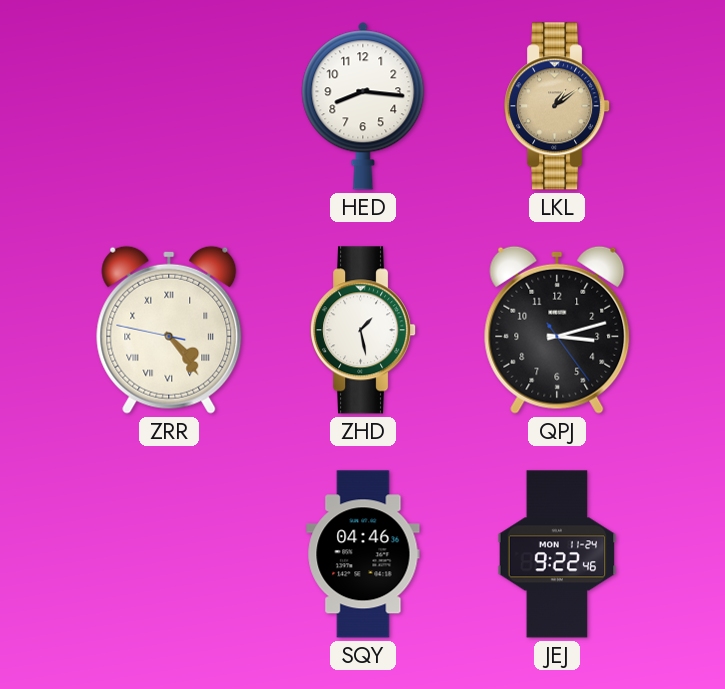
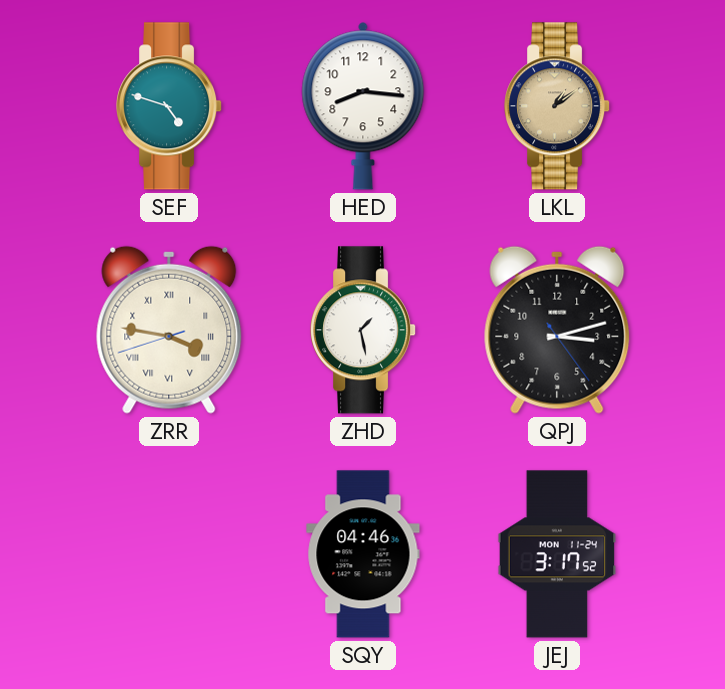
SEF: none -> 4:48 (170, 106)
ZRR: 4:23 -> 3:46 (169, 330)
JEJ: 9:22 -> 3:17 (557, 554)
